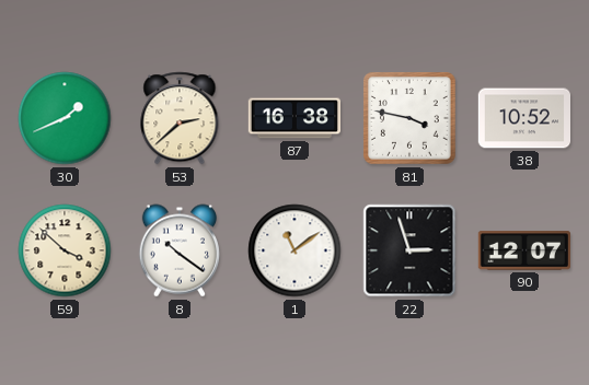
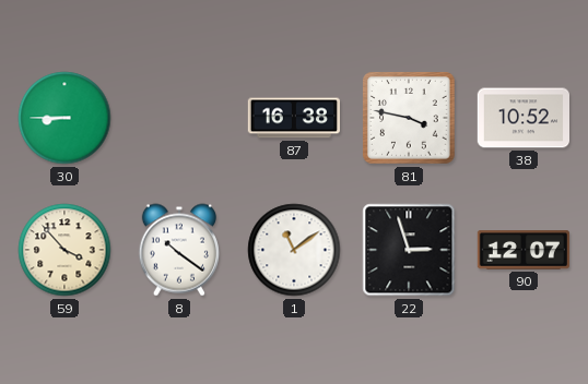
30: 1:41 -> 8:45 (64, 118)
53: 2:38 -> none (180, 118)
59: 3:52 -> 3:53 (64, 250)
